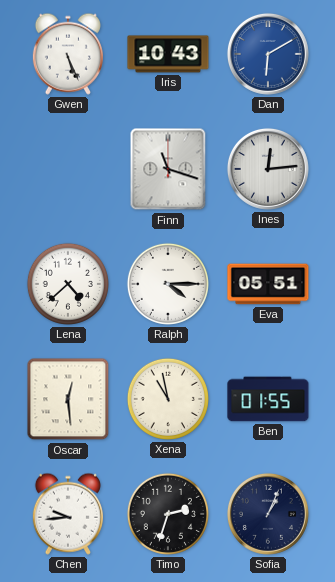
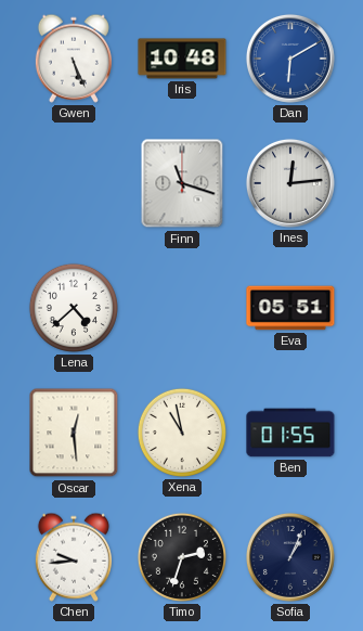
Iris: 10:43 -> 10:48 (182, 59)
Ralph: 4:15 -> none (168, 284)
